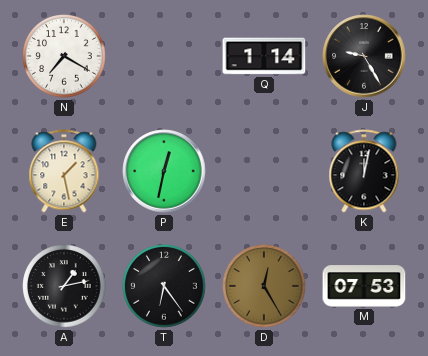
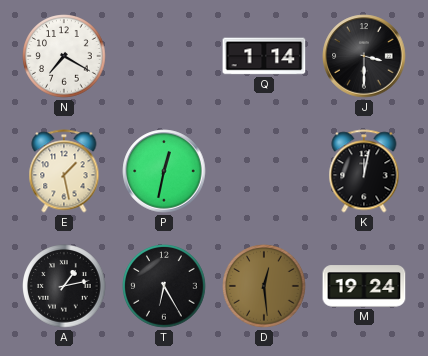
J: 9:25 -> 3:30 (364, 56)
T: 6:24 -> 6:25 (164, 286)
D: 12:25 -> 12:29 (264, 286)
M: 07:53 -> 19:24 (364, 286)
